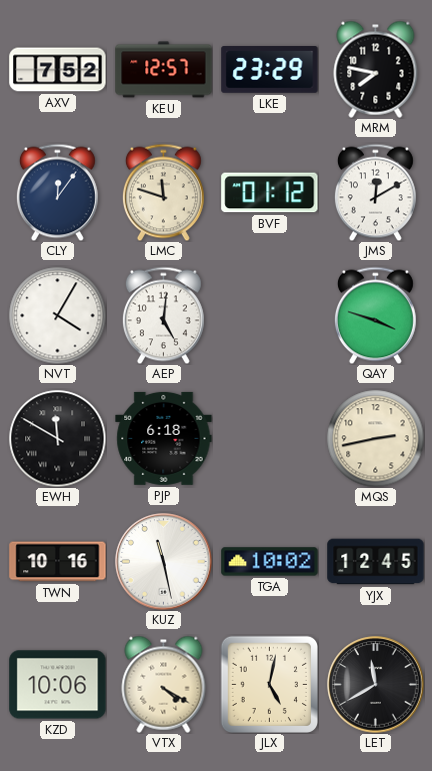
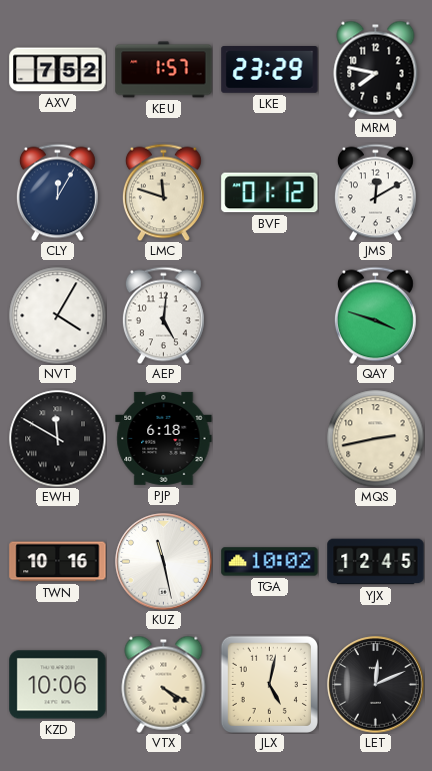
KEU: 12:57 -> 1:57 (164, 70)
CLY: 12:06 -> 12:05 (57, 192)
LET: 11:40 -> 12:11 (376, 685)
